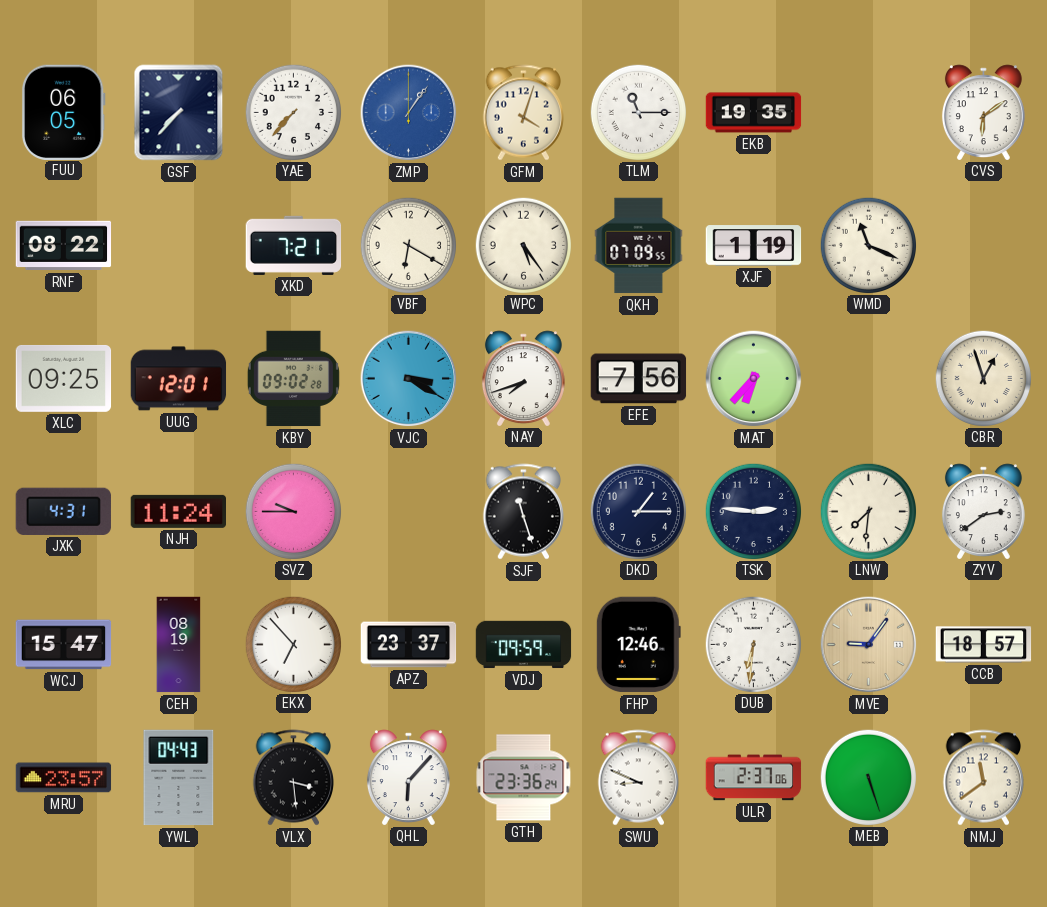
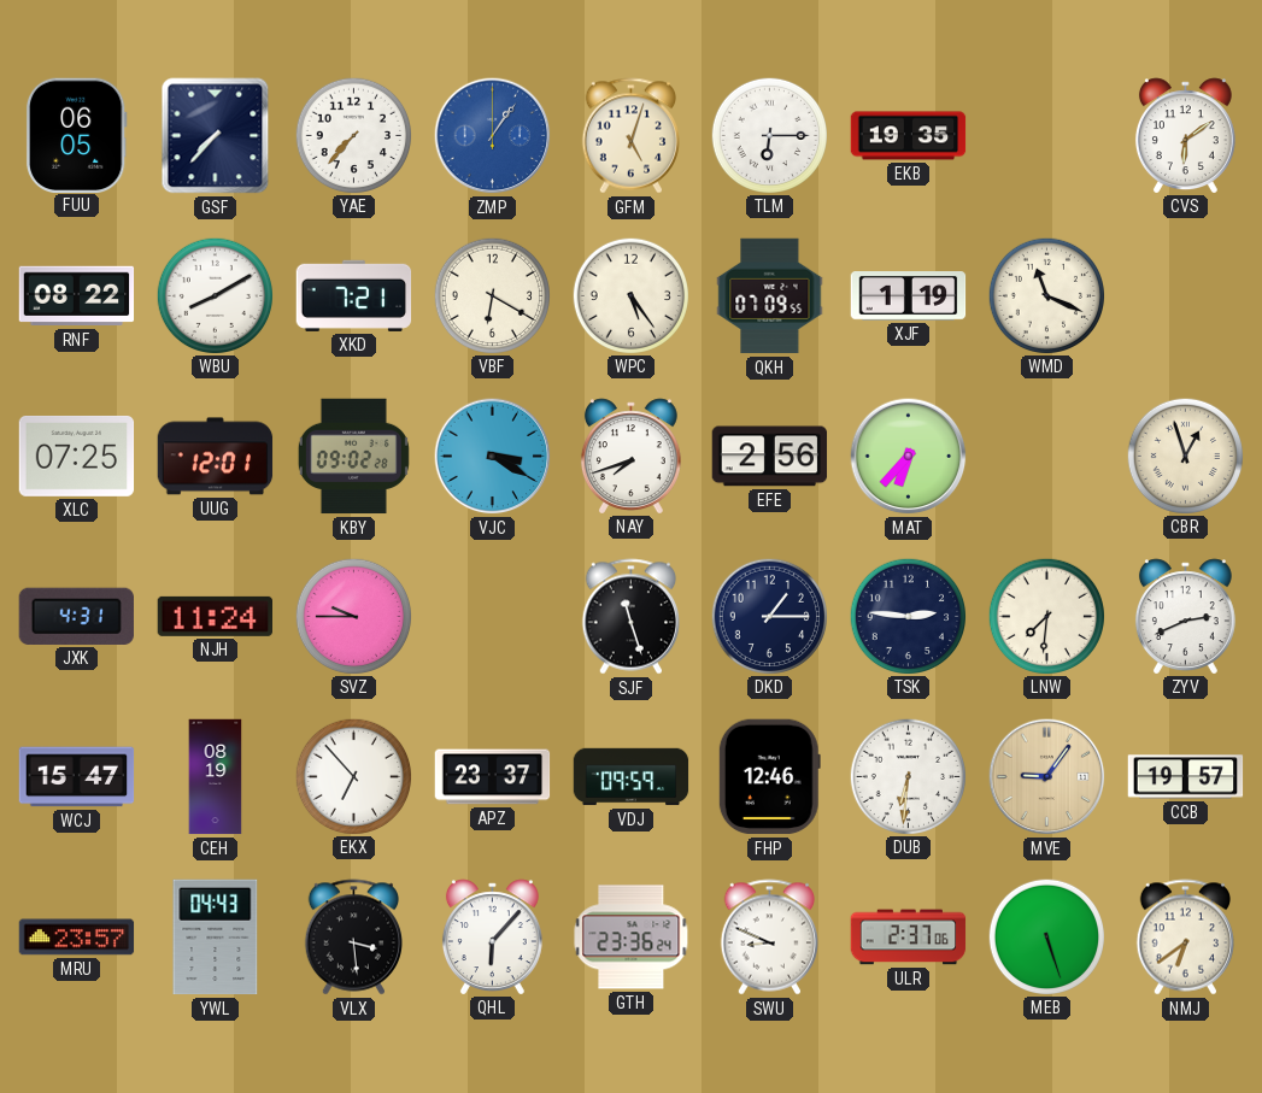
GFM: 4:03 -> 5:03 (630, 136)
TLM: 11:15 -> 6:15 (769, 135)
WBU: none -> 8:10 (215, 295)
XLC: 09:25 -> 07:25 (77, 456)
EFE: 7:56 -> 2:56 (770, 457)
ZYV: 2:39 -> 2:41 (1185, 616)
CCB: 18:57 -> 19:57 (1186, 777)
NMJ: 11:39 -> 6:39 (1185, 938)
